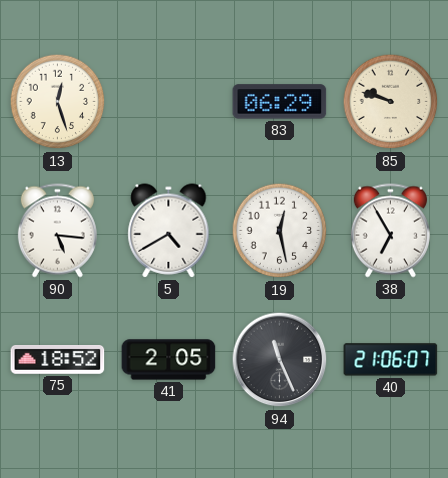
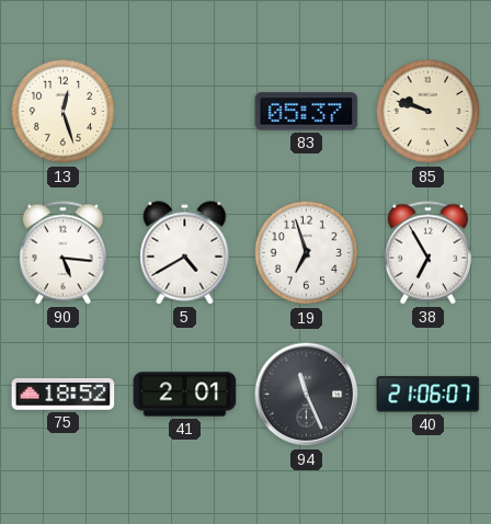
83: 06:29 -> 05:37 (307, 112)
19: 12:28 -> 6:57 (307, 253)
41: 2:05 -> 2:01 (185, 395)
